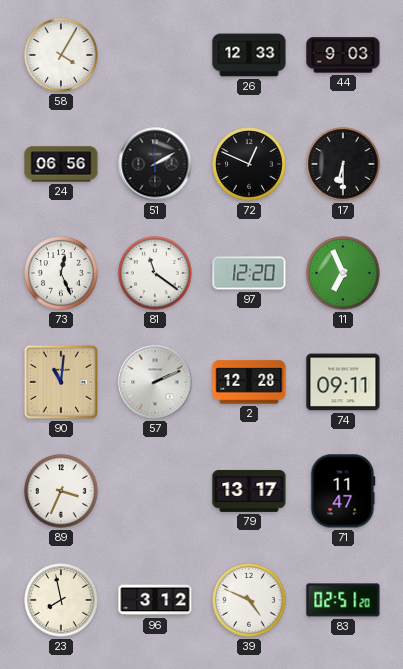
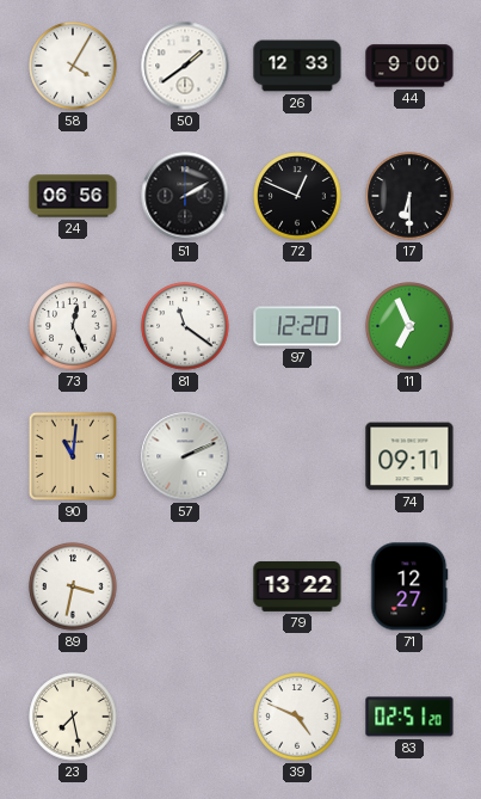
50: none -> 1:39 (185, 66)
44: 9:03 -> 9:00 (409, 66)
2: 12:28 -> none (249, 382)
89: 3:34 -> 3:32 (73, 586)
79: 13:17 -> 13:22 (297, 586)
71: 11:47 -> 12:27 (409, 586)
23: 7:58 -> 7:28 (73, 717)
96: 3:12 -> none (155, 600)
